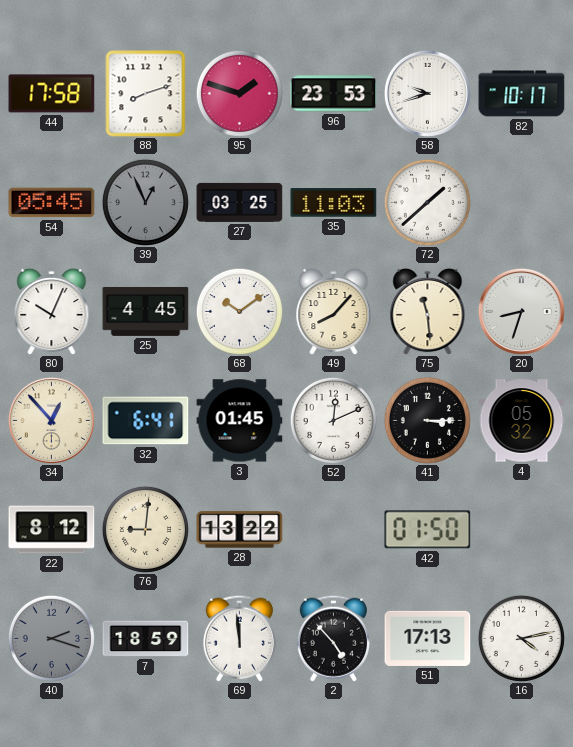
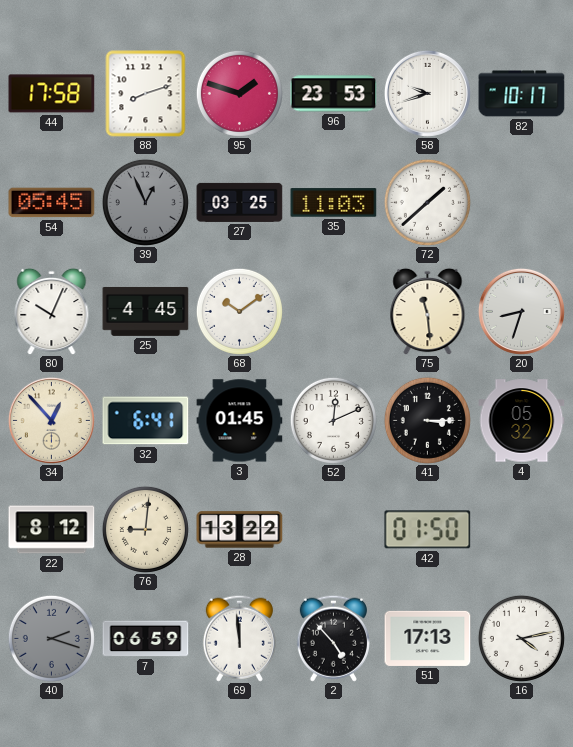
49: 8:07 -> none (334, 311)
7: 18:59 -> 06:59 (146, 639)
